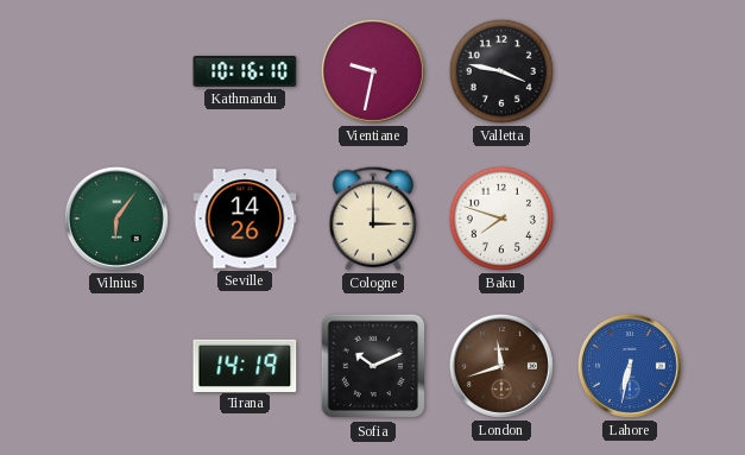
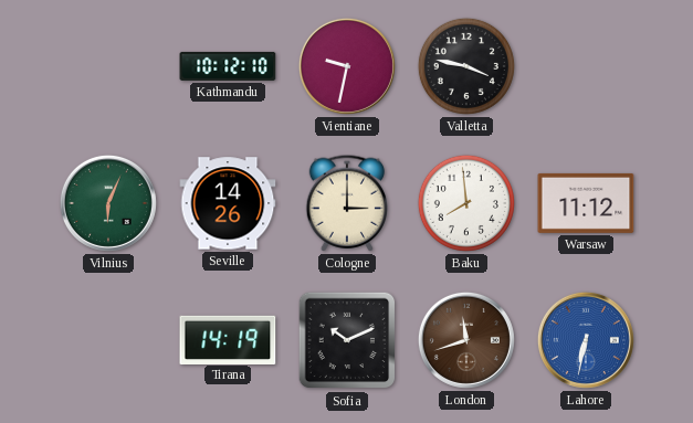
Kathmandu: 10:16 -> 10:12 (228, 66)
Vilnius: 6:06 -> 6:04 (108, 203)
Baku: 7:48 -> 7:59 (466, 203)
Warsaw: none -> 11:12 (586, 203)
